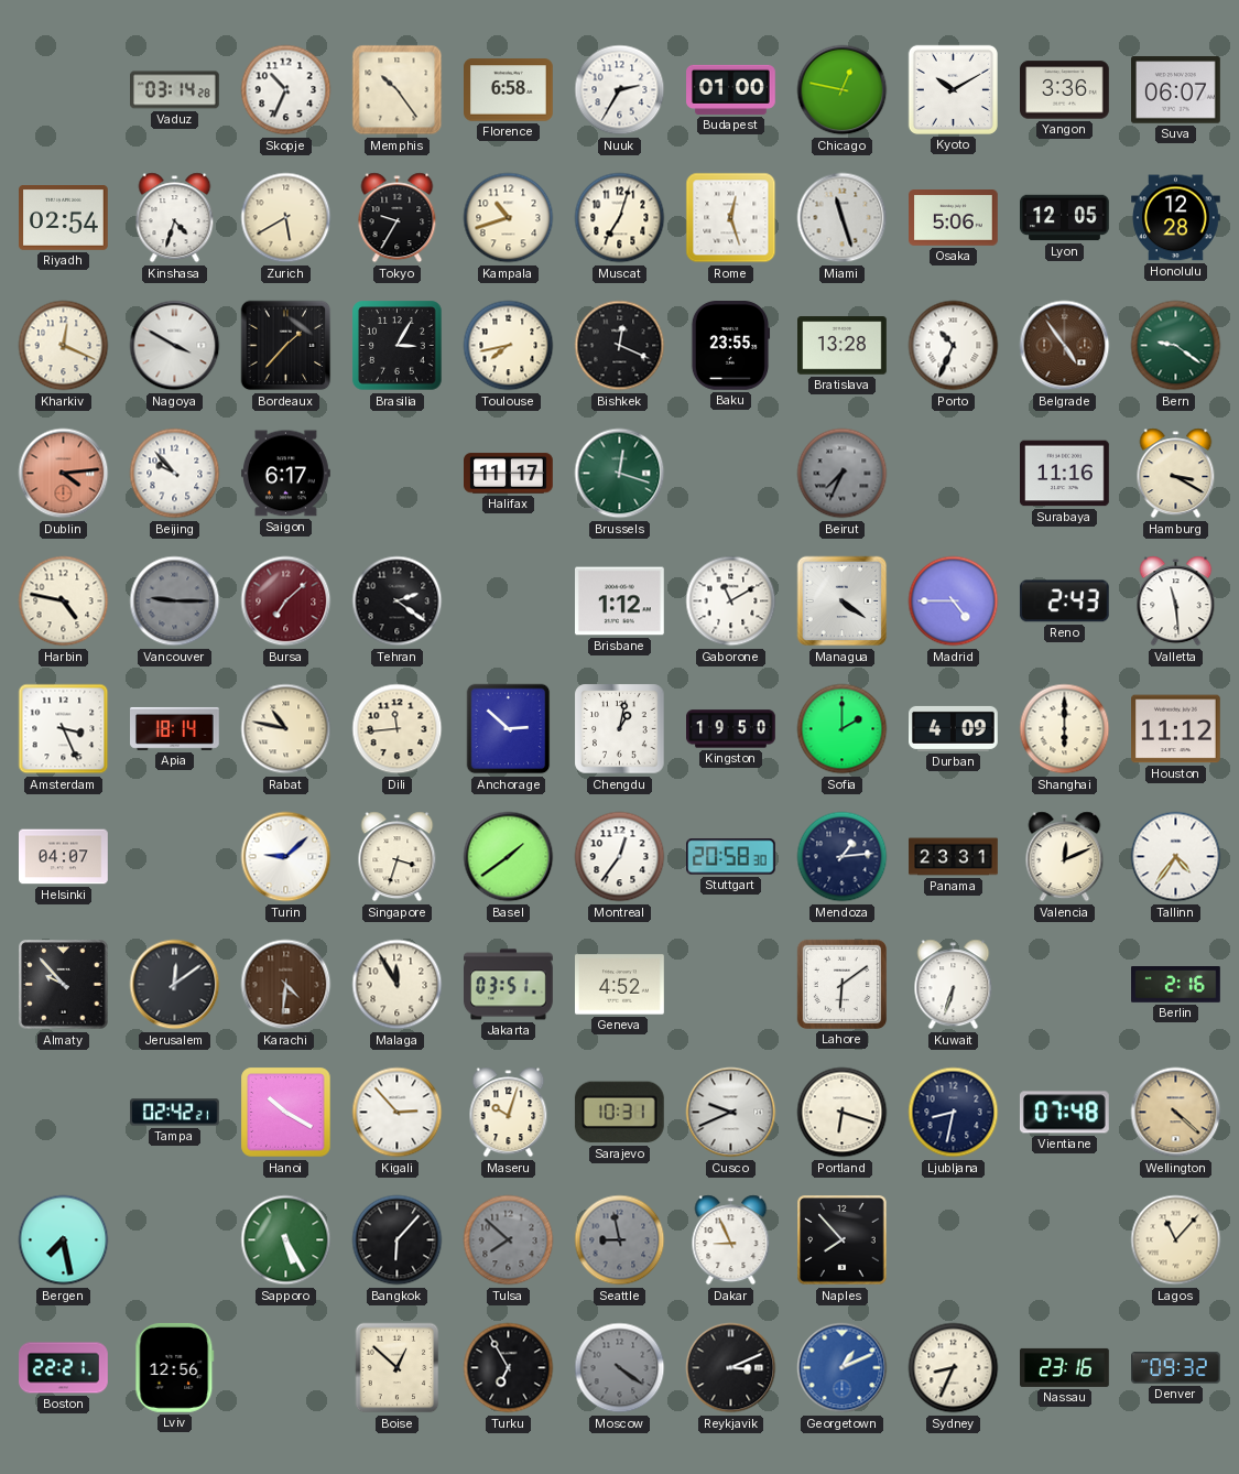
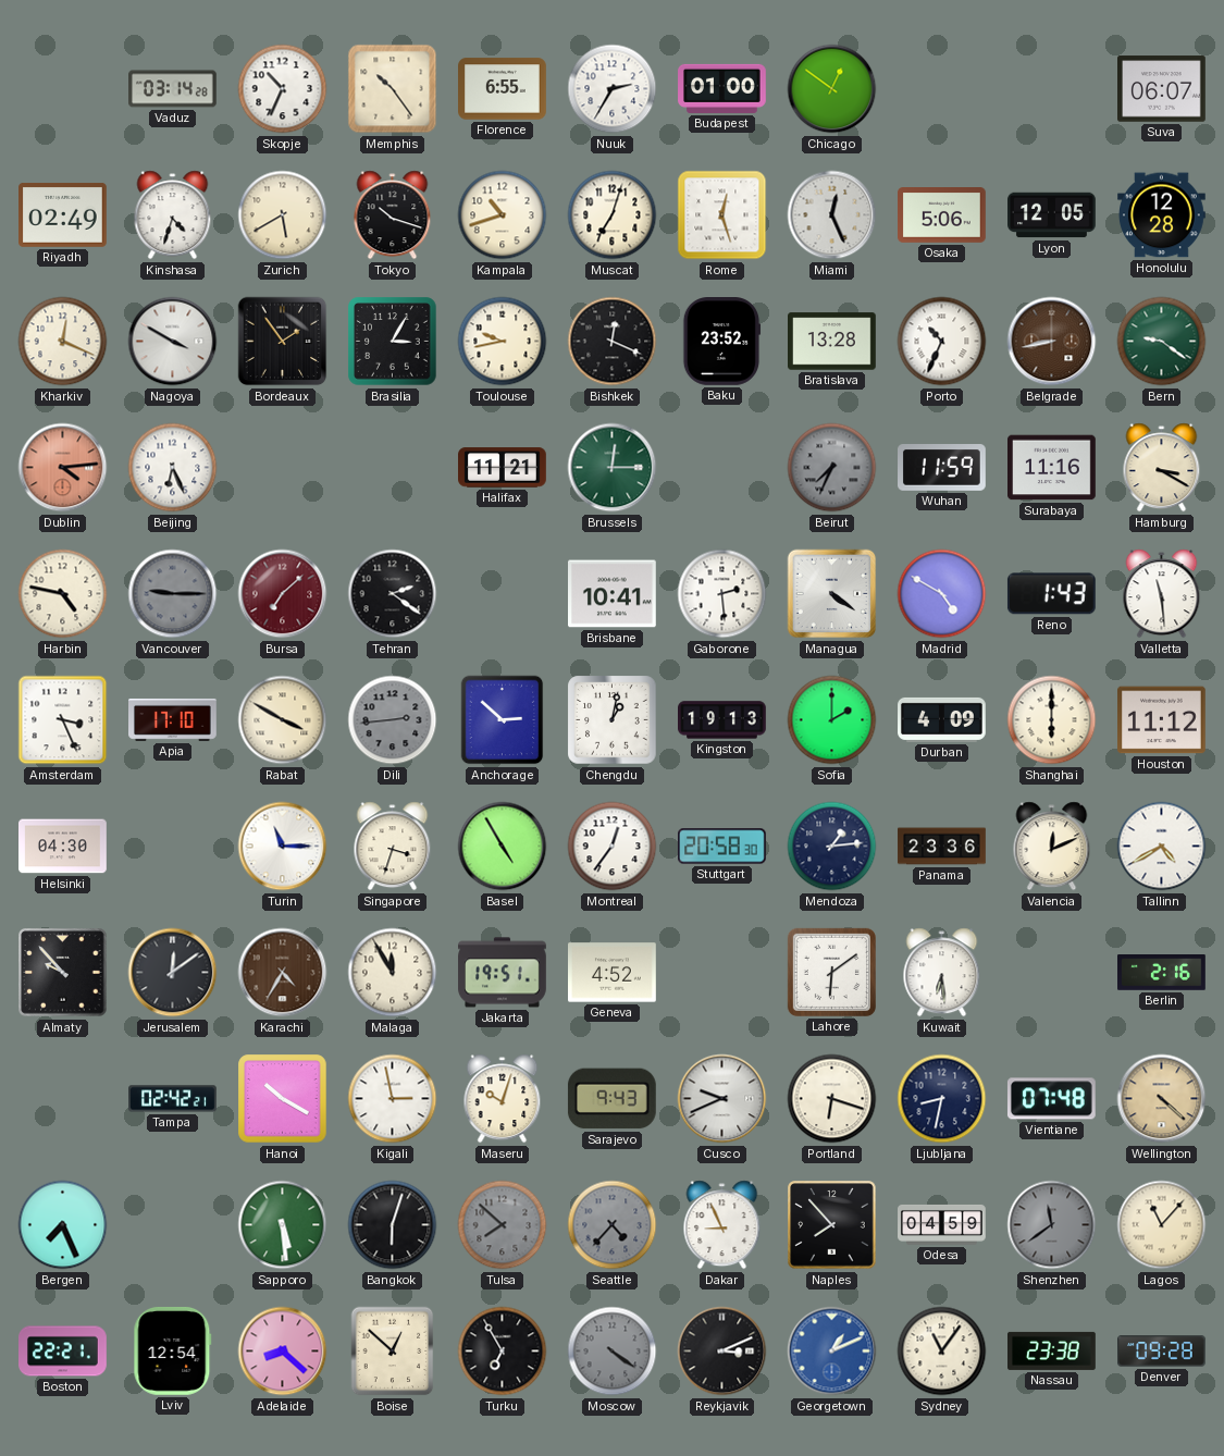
Florence: 6:58 -> 6:55 (503, 89)
Chicago: 12:47 -> 12:51 (832, 89)
Kyoto: 10:10 -> none (953, 89)
Yangon: 3:36 -> none (1065, 90)
Riyadh: 02:54 -> 02:49 (63, 215)
Tokyo: 9:35 -> 10:18 (393, 215)
Miami: 11:27 -> 12:26 (832, 215)
Bordeaux: 1:37 -> 1:54 (283, 342)
Toulouse: 7:43 -> 9:43 (503, 342)
Baku: 23:55 -> 23:52 (721, 342)
Belgrade: 4:54 -> 8:43 (1052, 342)
Beijing: 9:53 -> 6:26 (173, 468)
Saigon: 6:17 -> none (286, 474)
Halifax: 11:17 -> 11:21 (503, 468)
Brussels: 12:18 -> 12:15 (613, 468)
Wuhan: none -> 11:59 (942, 468)
Brisbane: 1:12 -> 10:41 (613, 594)
Gaborone: 11:10 -> 2:29 (722, 594)
Madrid: 4:45 -> 4:50 (942, 594)
Reno: 2:43 -> 1:43 (1051, 594)
Apia: 18:14 -> 17:10 (173, 719)
Rabat: 10:47 -> 3:50 (283, 720)
Dili: 11:44 -> 2:44 (393, 720)
Dili dial: cream -> grey (393, 720)
Kingston: 19:50 -> 19:13 (722, 720)
Helsinki: 04:07 -> 04:30 (63, 847)
Turin: 9:08 -> 11:15 (283, 847)
Basel: 1:39 -> 4:55 (503, 847)
Panama: 23:31 -> 23:36 (942, 847)
Tallinn: 4:36 -> 4:40 (1162, 847)
Karachi: 4:31 -> 4:35 (283, 973)
Jakarta: 03:51 -> 19:51 (503, 973)
Kuwait: 6:33 -> 6:29 (942, 973)
Kigali: 2:53 -> 2:58 (393, 1099)
Sarajevo: 10:31 -> 9:43 (611, 1099)
Bergen: 7:28 -> 7:26 (63, 1225)
Sapporo: 5:25 -> 5:29 (283, 1225)
Bangkok: 6:07 -> 6:03 (393, 1225)
Seattle: 8:58 -> 4:37 (613, 1225)
Odesa: none -> 04:59 (942, 1224)
Shenzhen: none -> 11:39 (1052, 1225)
Lviv: 12:56 -> 12:54 (173, 1352)
Adelaide: none -> 8:22 (283, 1352)
Sydney: 8:34 -> 11:06 (942, 1352)
Nassau: 23:16 -> 23:38 (1052, 1350)
Denver: 09:32 -> 09:28 (1162, 1352)
